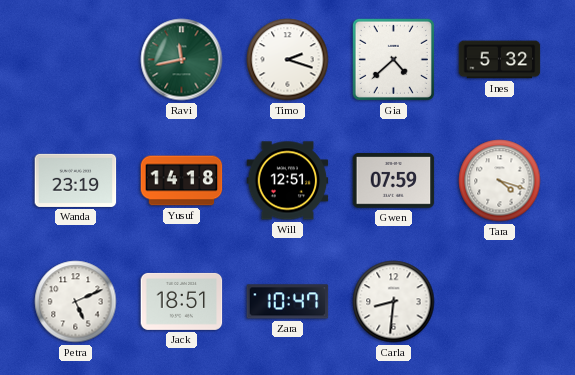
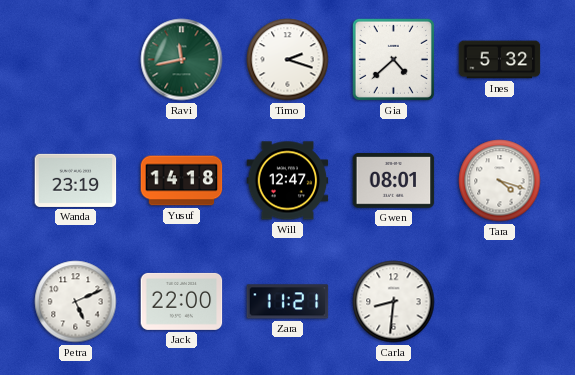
Will: 12:51 -> 12:47 (288, 181)
Gwen: 07:59 -> 08:01 (394, 181)
Jack: 18:51 -> 22:00 (182, 301)
Zara: 10:47 -> 11:21 (288, 302)
